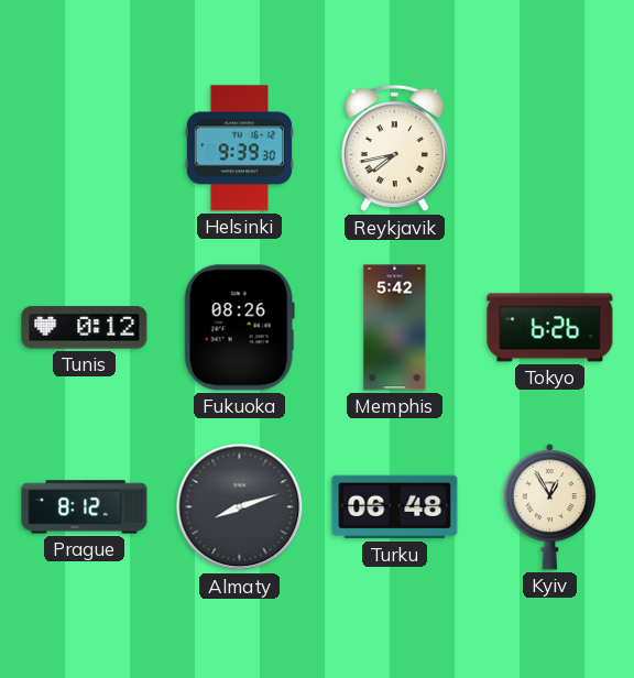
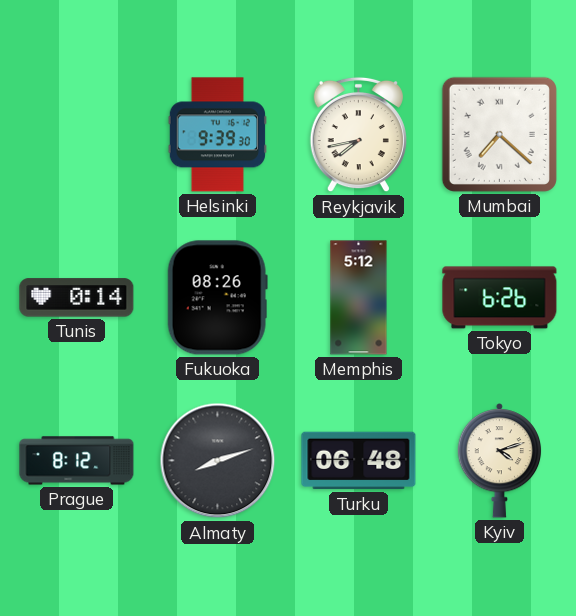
Mumbai: none -> 7:22 (499, 134)
Tunis: 0:12 -> 0:14 (77, 298)
Memphis: 5:42 -> 5:12 (359, 298)
Kyiv: 12:55 -> 4:12 (500, 461)
